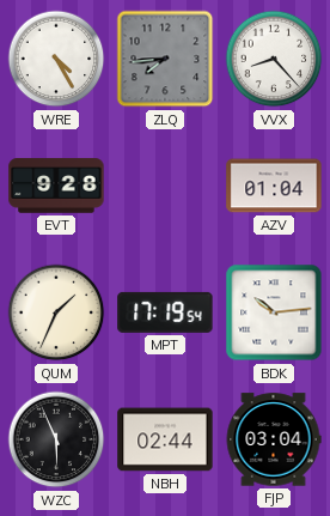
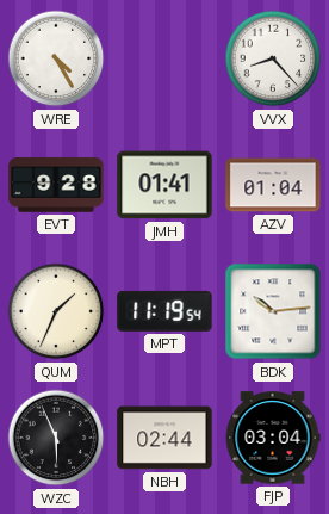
ZLQ: 7:44 -> none (165, 59)
JMH: none -> 01:41 (164, 185)
MPT: 17:19 -> 11:19 (164, 311)
